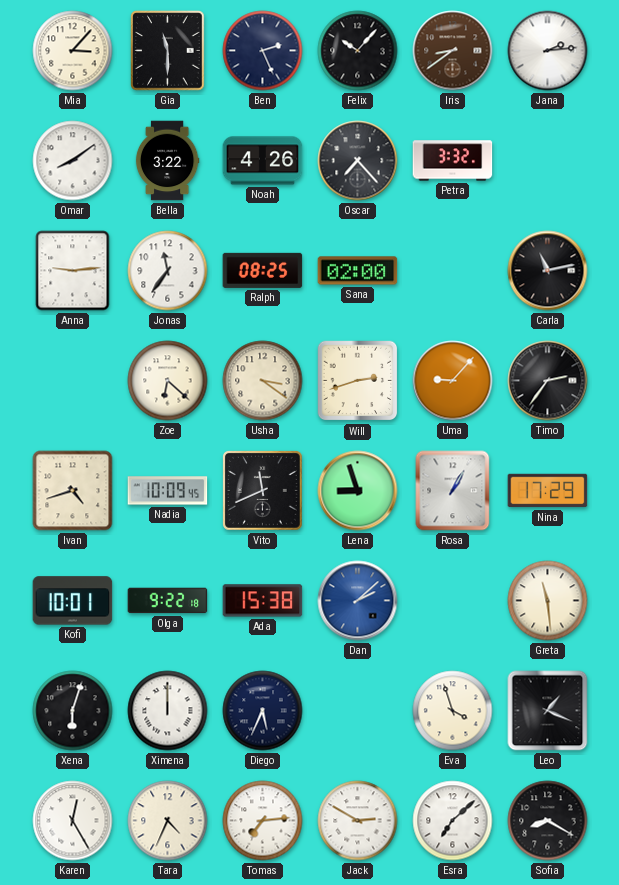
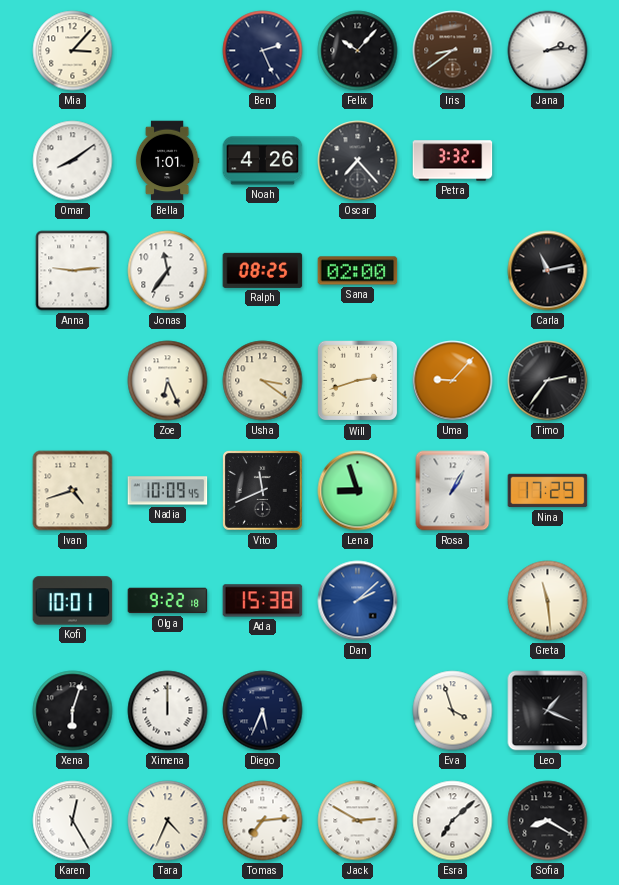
Gia: 11:30 -> none (168, 51)
Bella: 3:22 -> 1:01 (167, 161)
Zoe: 6:22 -> 6:26 (168, 381)
